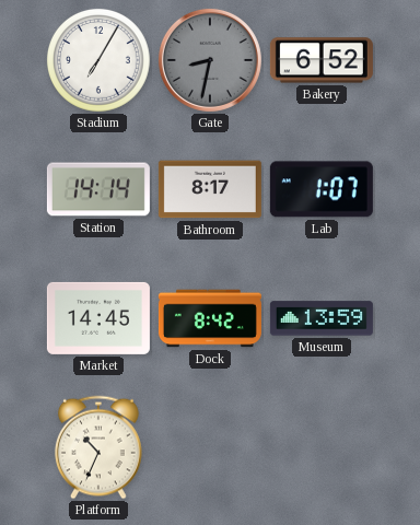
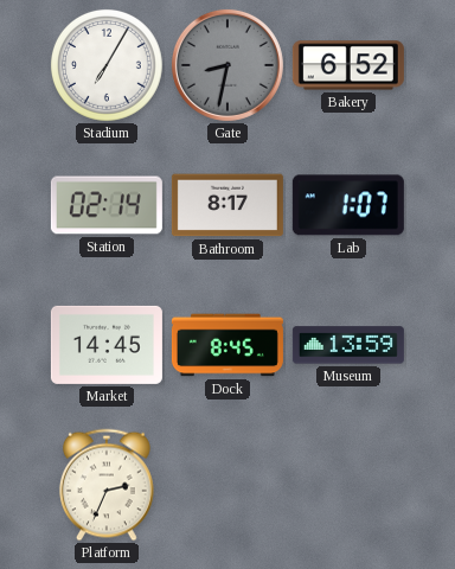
Station: 14:14 -> 02:14 (107, 205)
Dock: 8:42 -> 8:45 (227, 345)
Platform: 10:34 -> 2:34 (107, 485)
